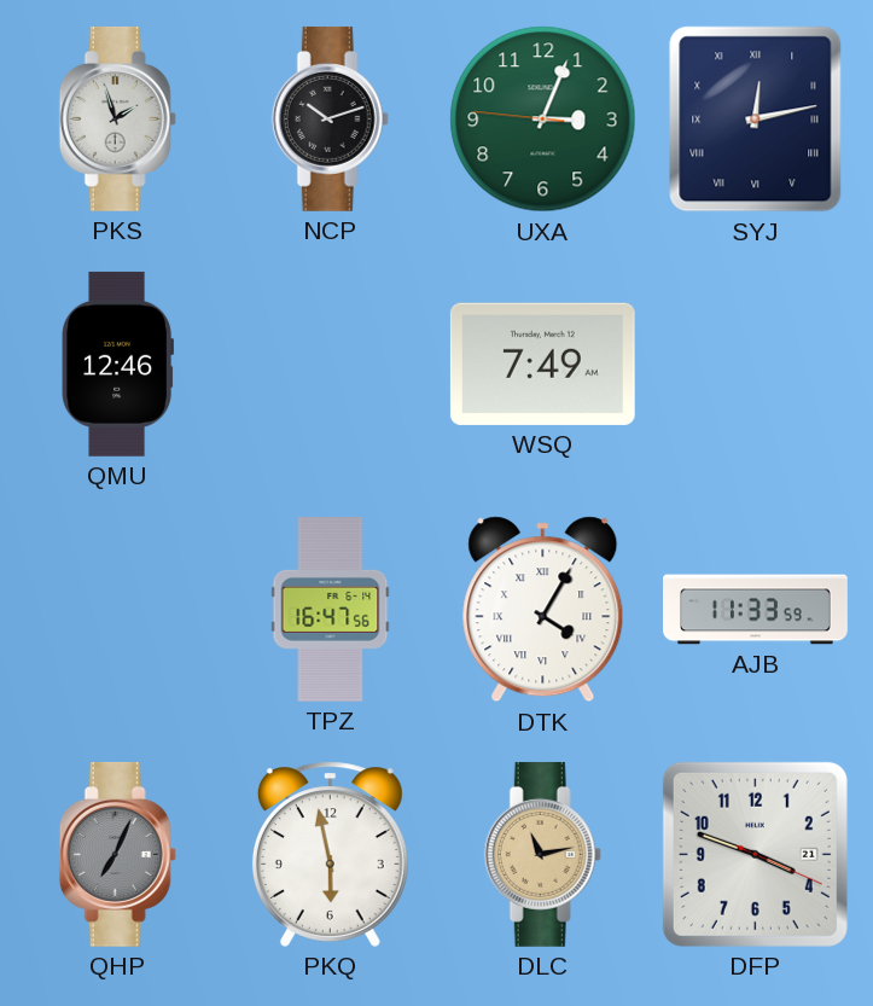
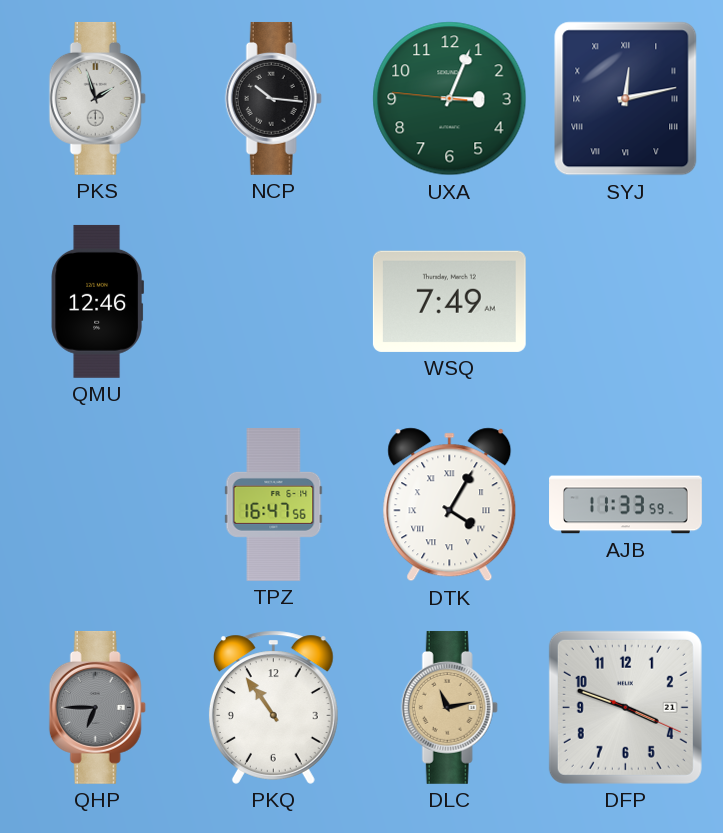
NCP: 10:12 -> 10:16 (273, 98)
QHP: 7:04 -> 6:45 (97, 707)
PKQ: 5:58 -> 10:54 (273, 707)
